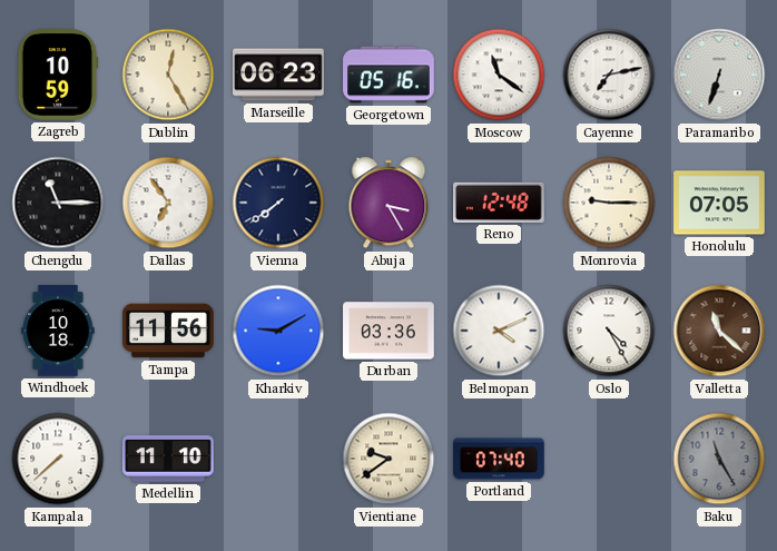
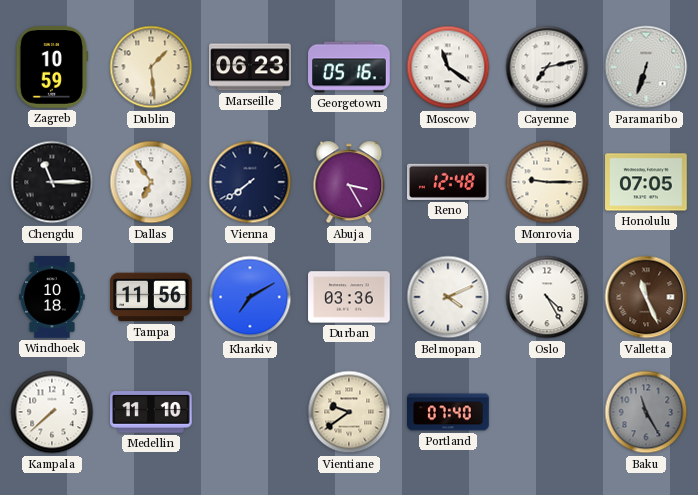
Dublin: 12:25 -> 1:29 (151, 67)
Kharkiv: 9:10 -> 7:10 (250, 297)
Valletta: 11:22 -> 11:26 (646, 297)
